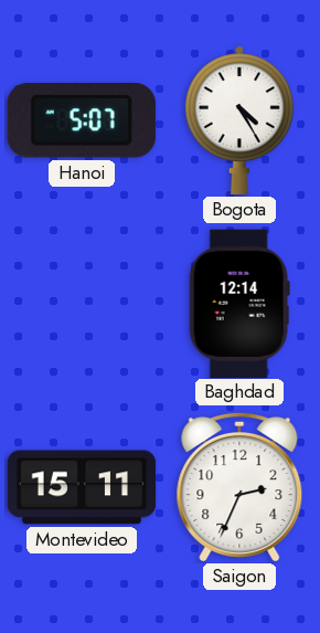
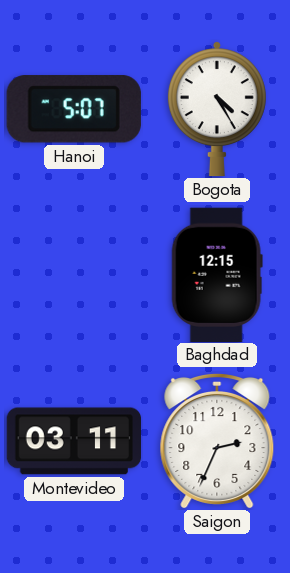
Baghdad: 12:14 -> 12:15 (217, 274)
Montevideo: 15:11 -> 03:11 (74, 441)
